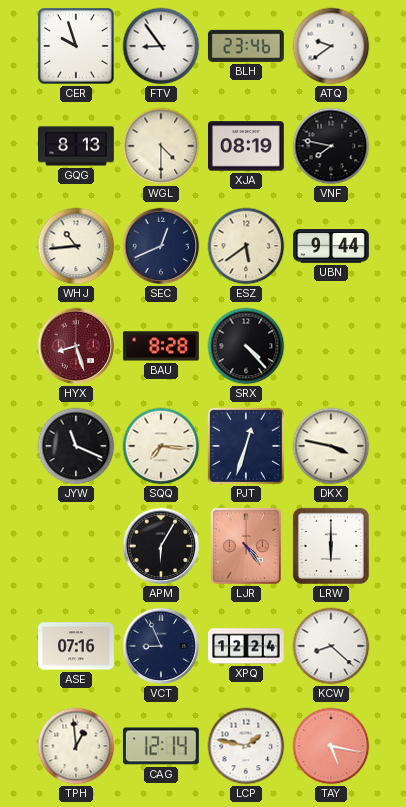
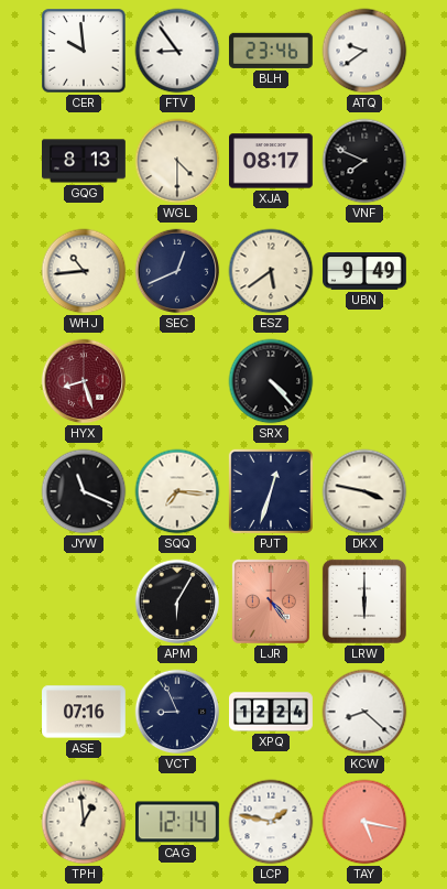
CER: 9:57 -> 9:59 (84, 51)
XJA: 08:19 -> 08:17 (272, 161)
VNF: 7:47 -> 7:49 (364, 161)
UBN: 9:44 -> 9:49 (366, 271)
BAU: 8:28 -> none (161, 346)
